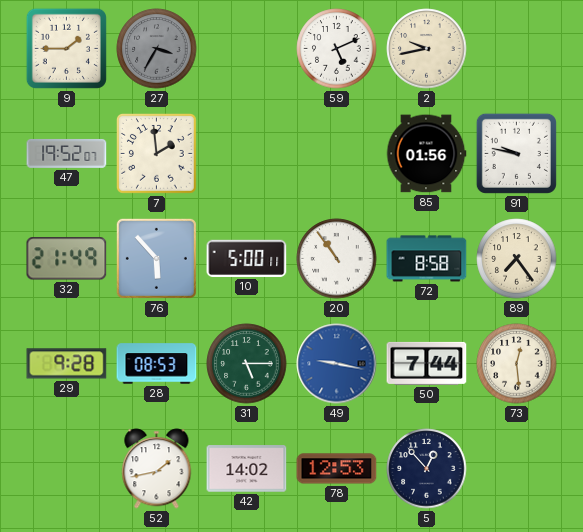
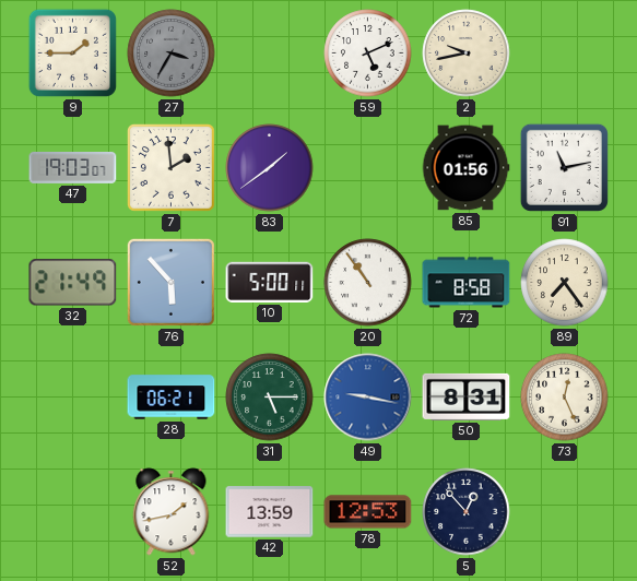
47: 19:52 -> 19:03 (73, 167)
83: none -> 1:39 (270, 168)
91: 9:47 -> 11:13 (564, 167)
29: 9:28 -> none (67, 364)
28: 08:53 -> 06:21 (172, 398)
50: 7:44 -> 8:31 (467, 396)
73: 12:29 -> 12:26 (565, 398)
42: 14:02 -> 13:59 (270, 512)
